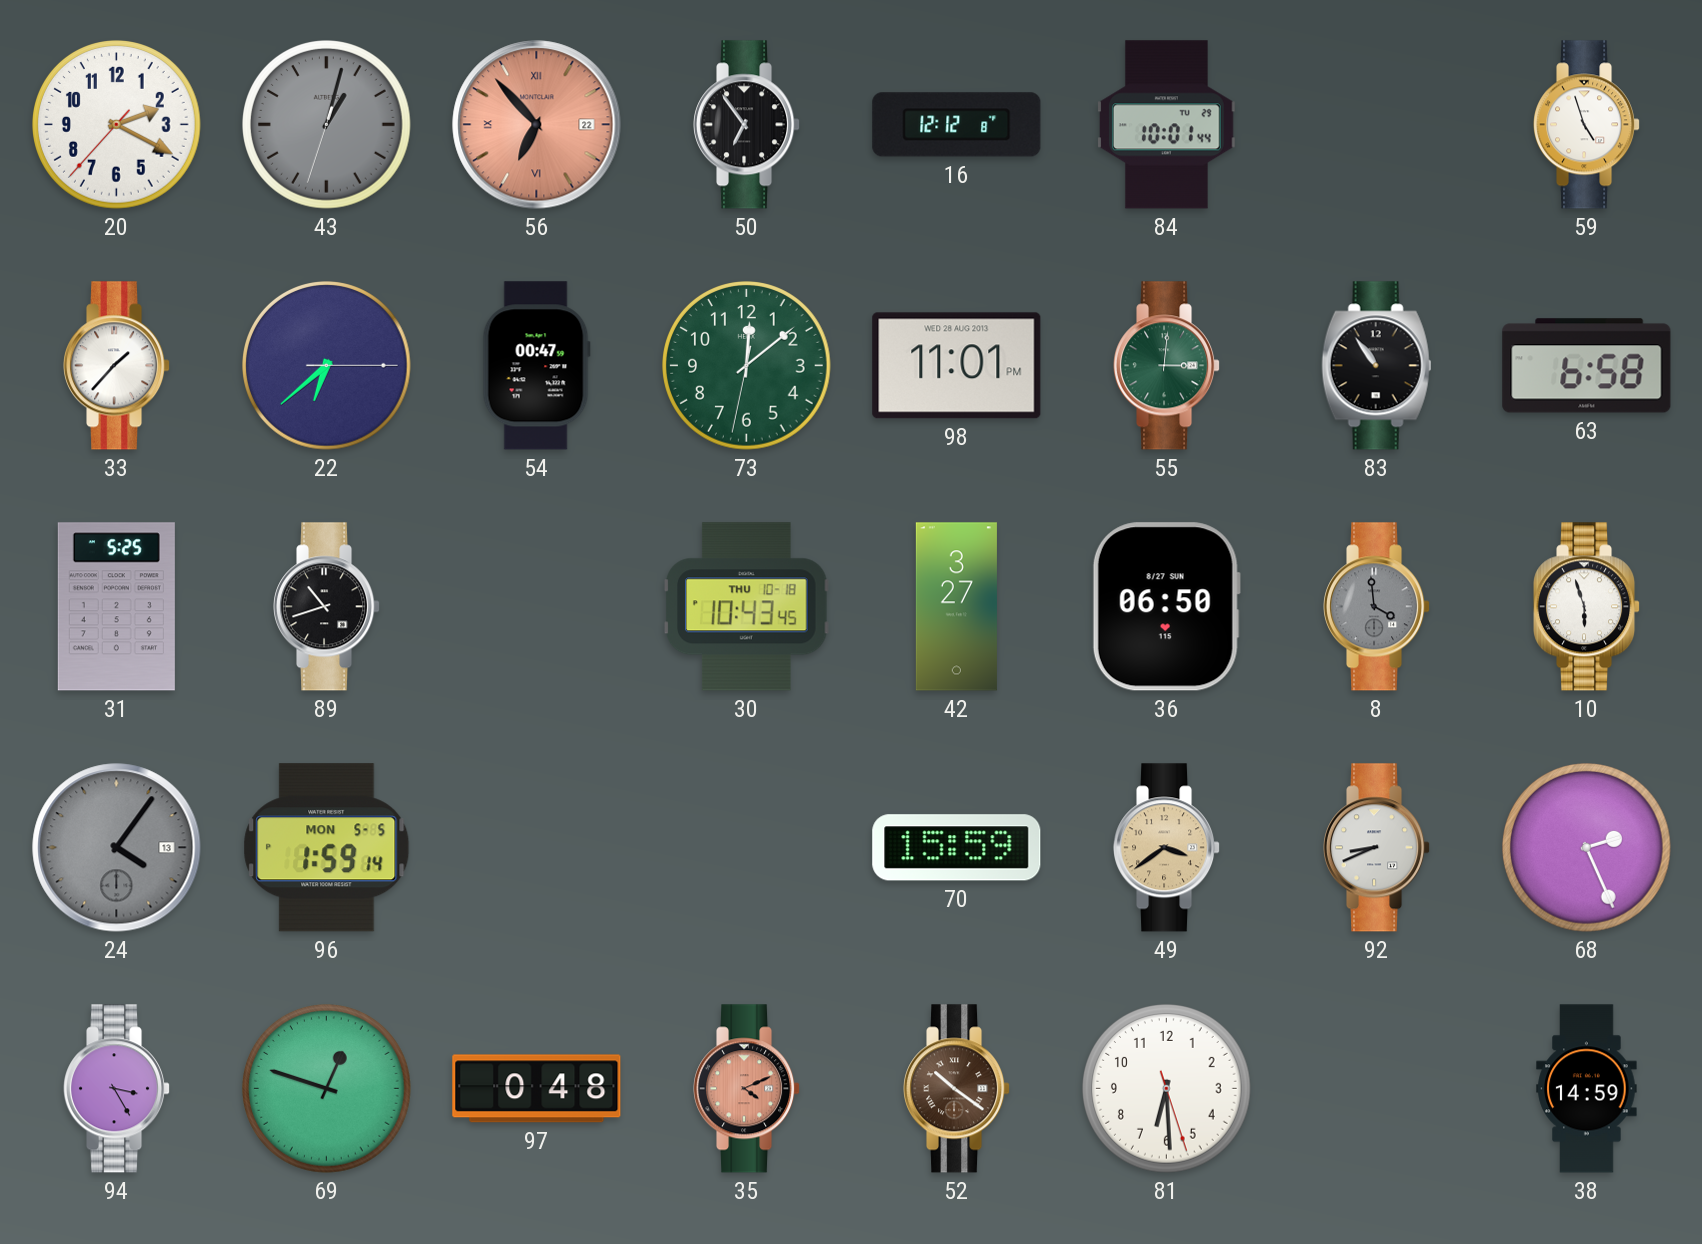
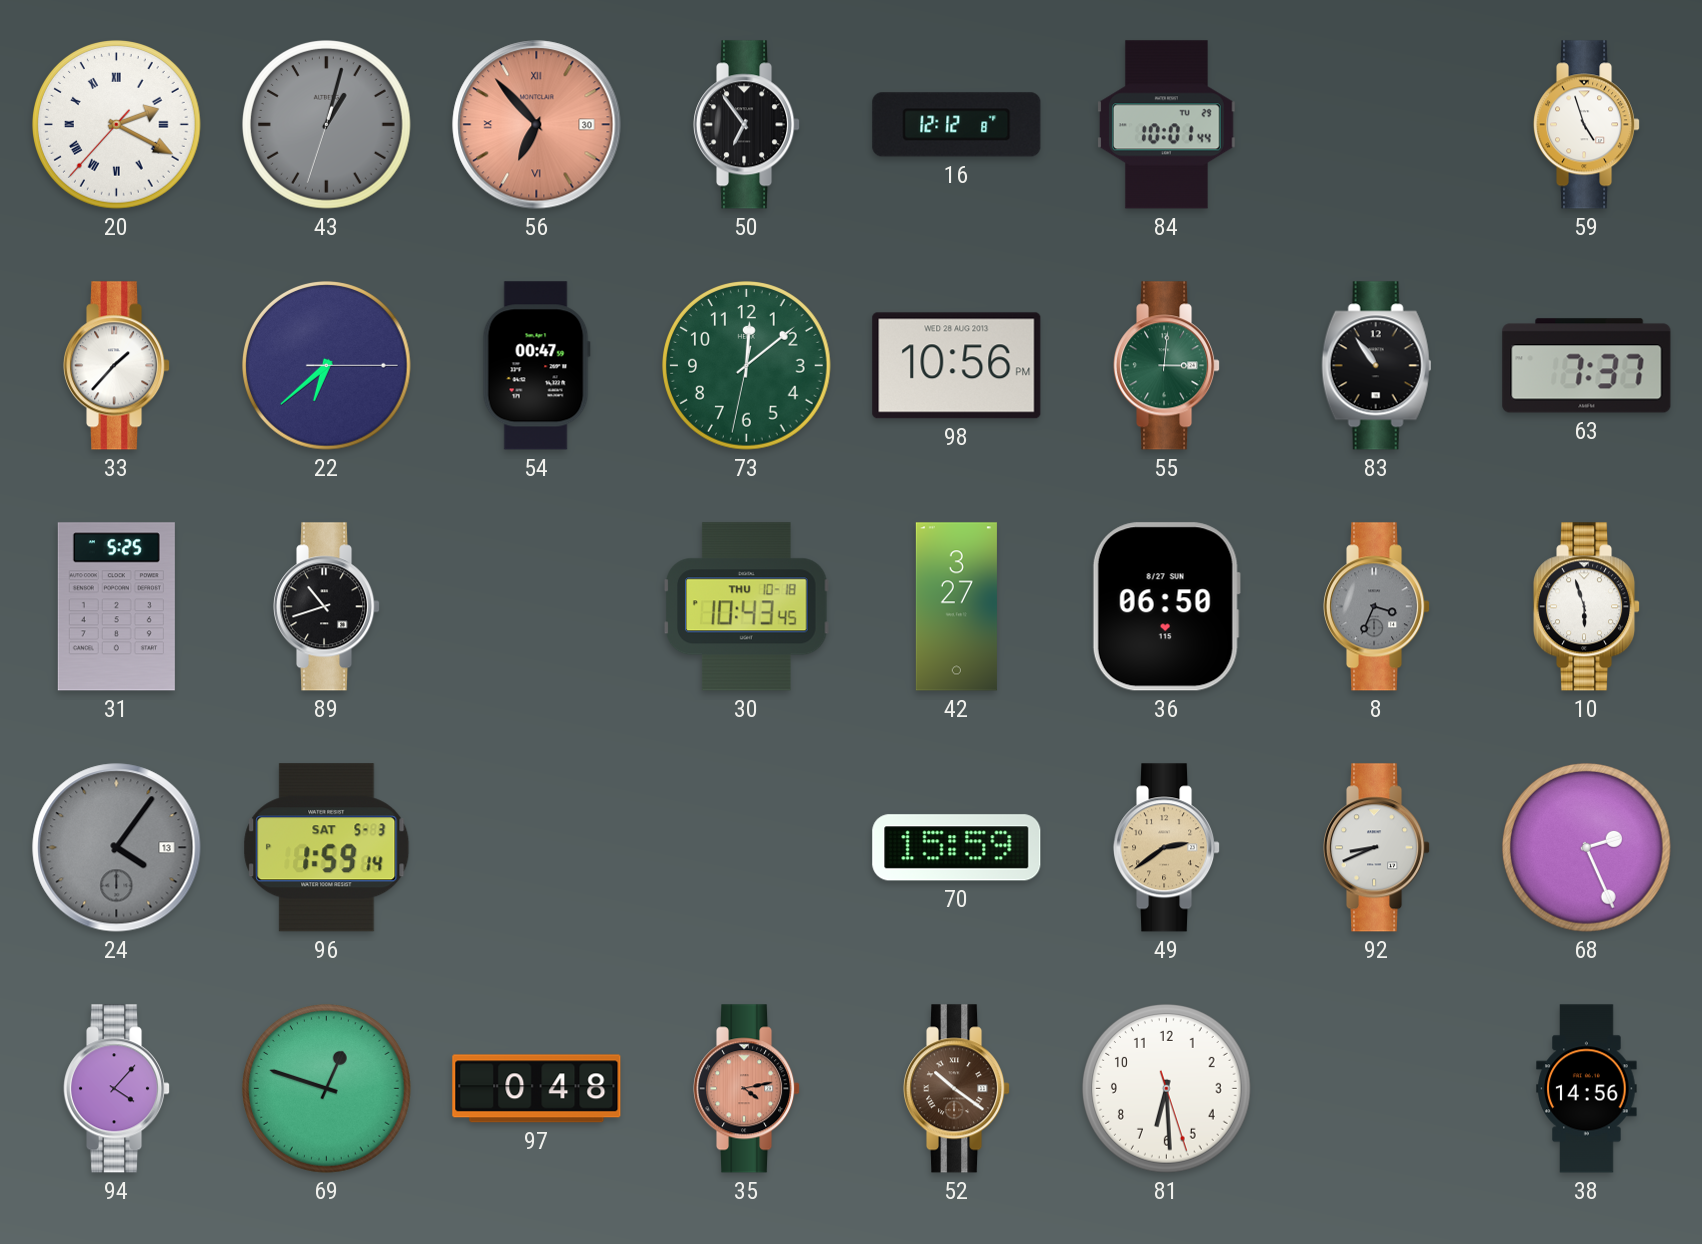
20 numerals: Arabic -> Roman (117, 125)
56 date: 22 -> 30 (537, 125)
98: 11:01 -> 10:56 (957, 366)
63: 6:58 -> 7:37 (1587, 366)
8: 3:59 -> 3:34 (1378, 607)
96 date: MON 5-5 -> SAT 5-3 (327, 848)
49: 3:39 -> 2:39 (1168, 848)
94: 3:25 -> 4:07 (118, 1089)
35: 4:11 -> 4:13 (748, 1089)
38: 14:59 -> 14:56 (1587, 1089)
